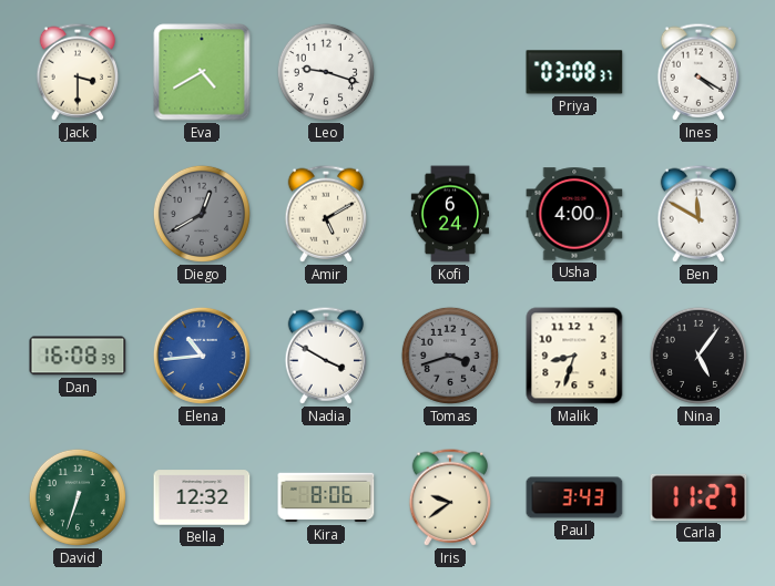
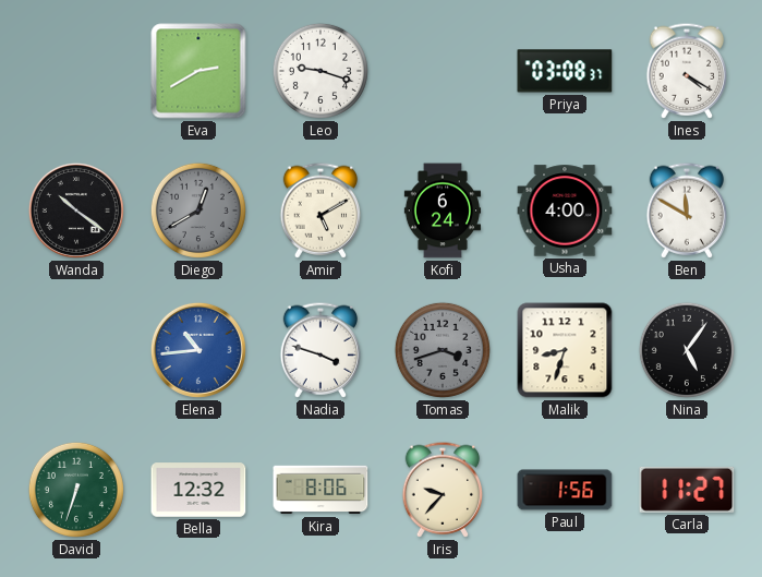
Jack: 3:30 -> none (78, 72)
Eva: 4:40 -> 2:40 (198, 71)
Wanda: none -> 10:21 (76, 211)
Dan: 16:08 -> none (78, 356)
Nadia: 3:50 -> 3:48 (320, 350)
Iris: 9:39 -> 9:37 (443, 490)
Paul: 3:43 -> 1:56 (565, 490)
